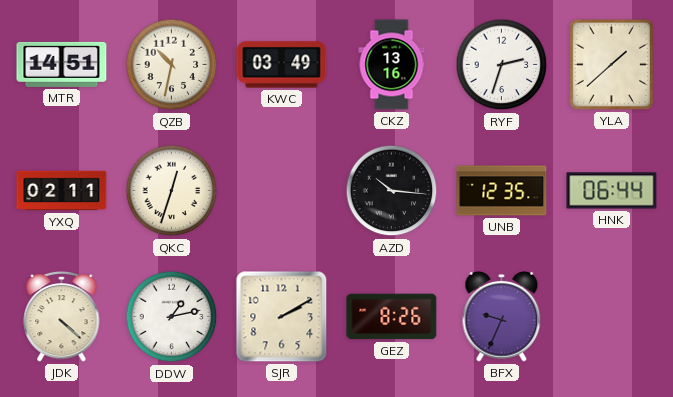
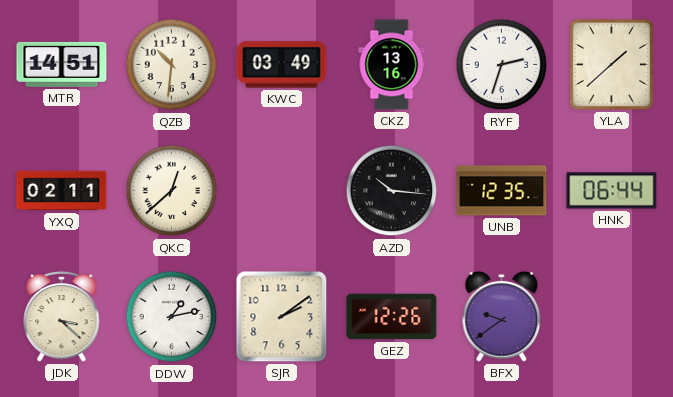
QZB: 10:32 -> 10:31 (172, 65)
QKC: 12:33 -> 12:38 (172, 191)
JDK: 4:22 -> 3:22 (62, 316)
SJR: 2:10 -> 2:09 (282, 317)
GEZ: 8:26 -> 12:26 (392, 317)
BFX: 9:34 -> 9:39 (502, 316)
